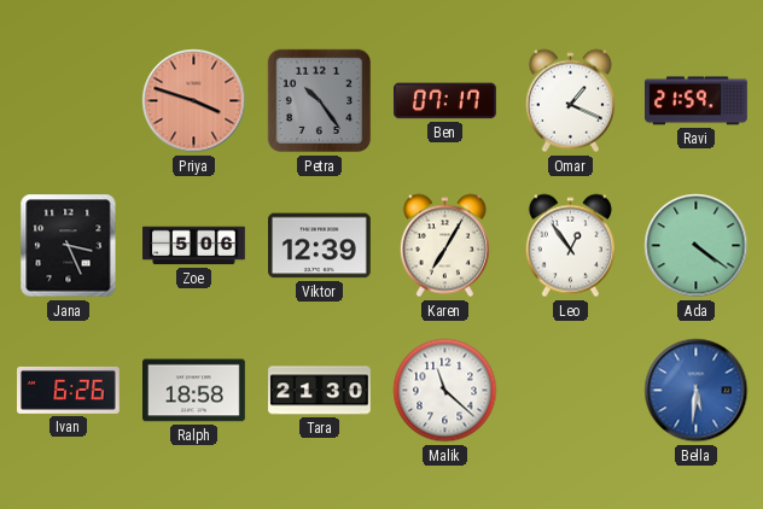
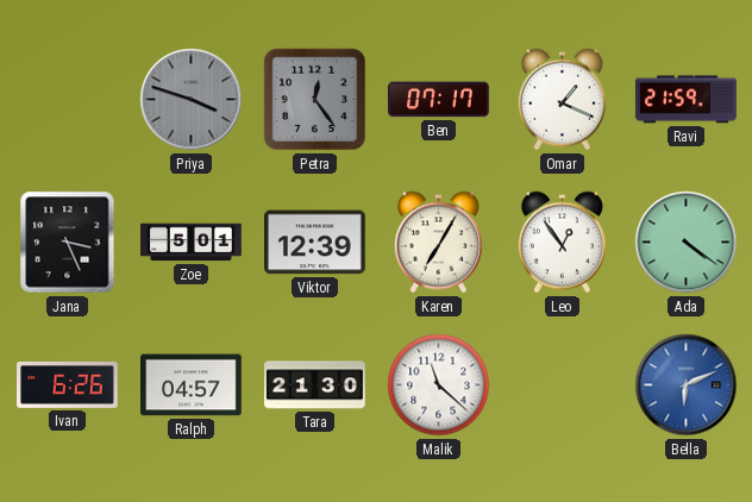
Priya dial: salmon -> grey (192, 100)
Petra: 10:24 -> 12:24 (315, 100)
Zoe: 5:06 -> 5:01 (192, 243)
Ralph: 18:58 -> 04:57 (192, 385)
Bella: 5:31 -> 6:11 (687, 385)
